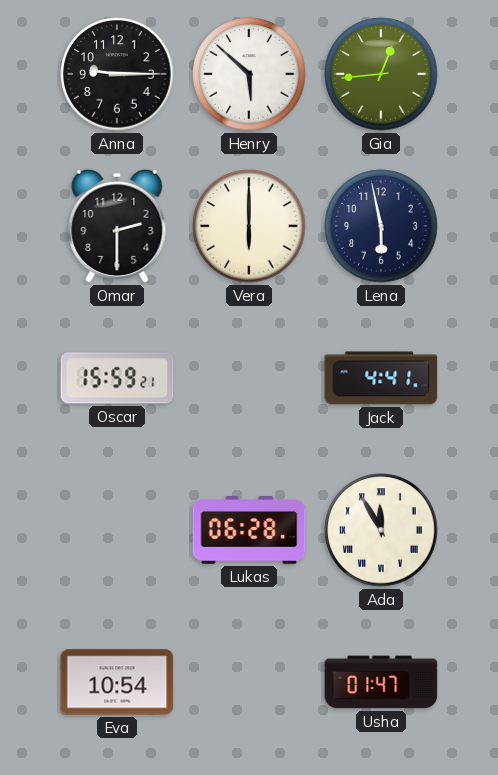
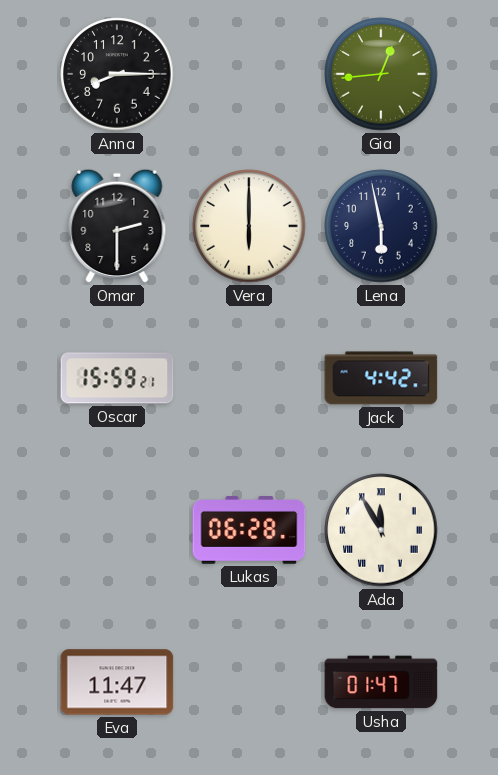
Anna: 9:15 -> 8:15 (117, 74)
Henry: 5:52 -> none (249, 74)
Jack: 4:41 -> 4:42 (381, 378)
Eva: 10:54 -> 11:47 (117, 682)
